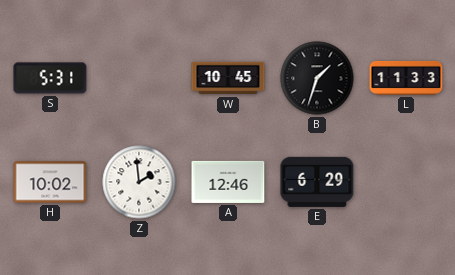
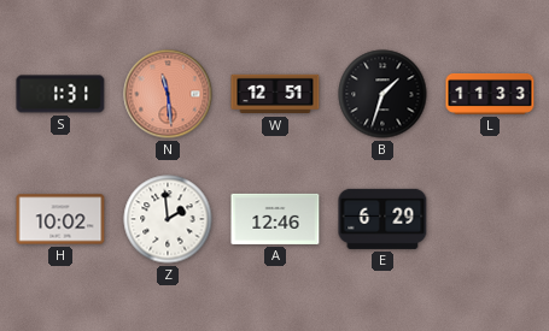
S: 5:31 -> 1:31 (60, 94)
N: none -> 11:29 (168, 94)
W: 10:45 -> 12:51 (275, 94)
